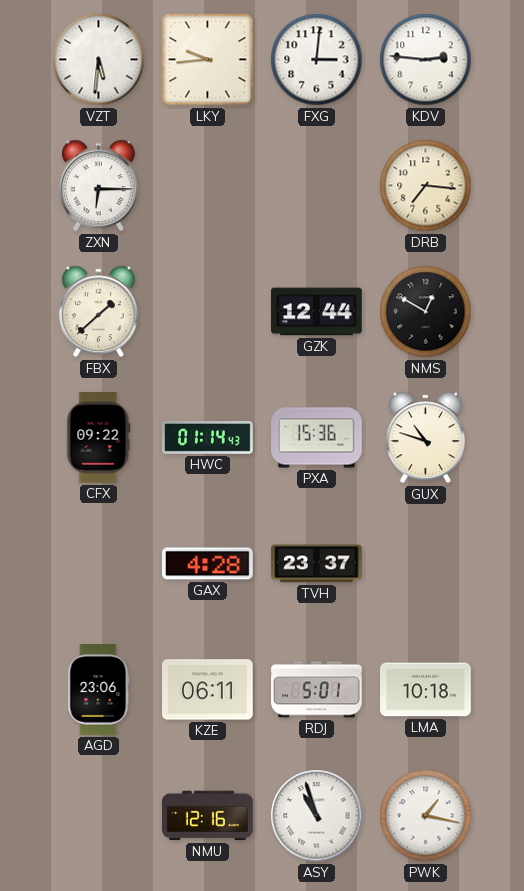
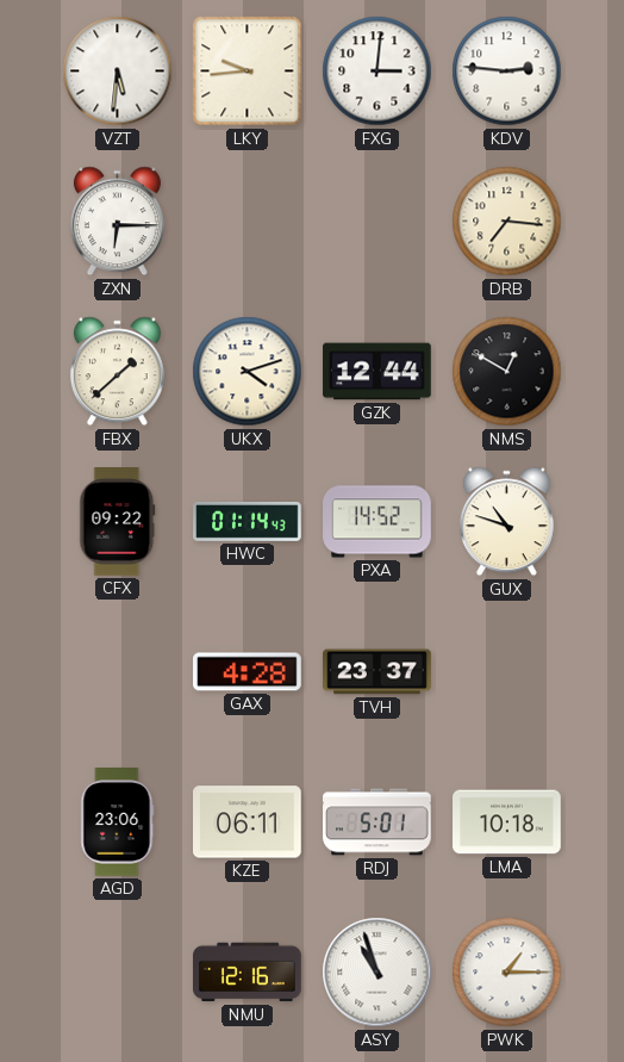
UKX: none -> 4:12 (248, 372)
PXA: 15:36 -> 14:52 (377, 522)
PWK: 1:17 -> 1:15 (507, 973)
